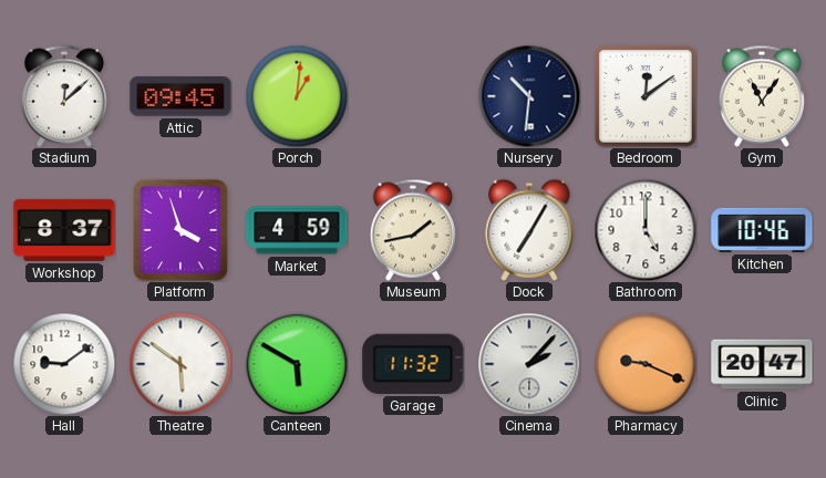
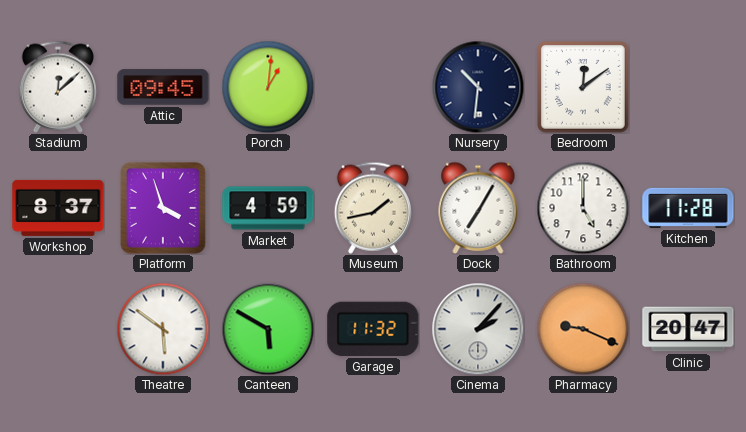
Gym: 11:06 -> none (762, 96)
Kitchen: 10:46 -> 11:28 (688, 208)
Hall: 9:09 -> none (64, 364)
